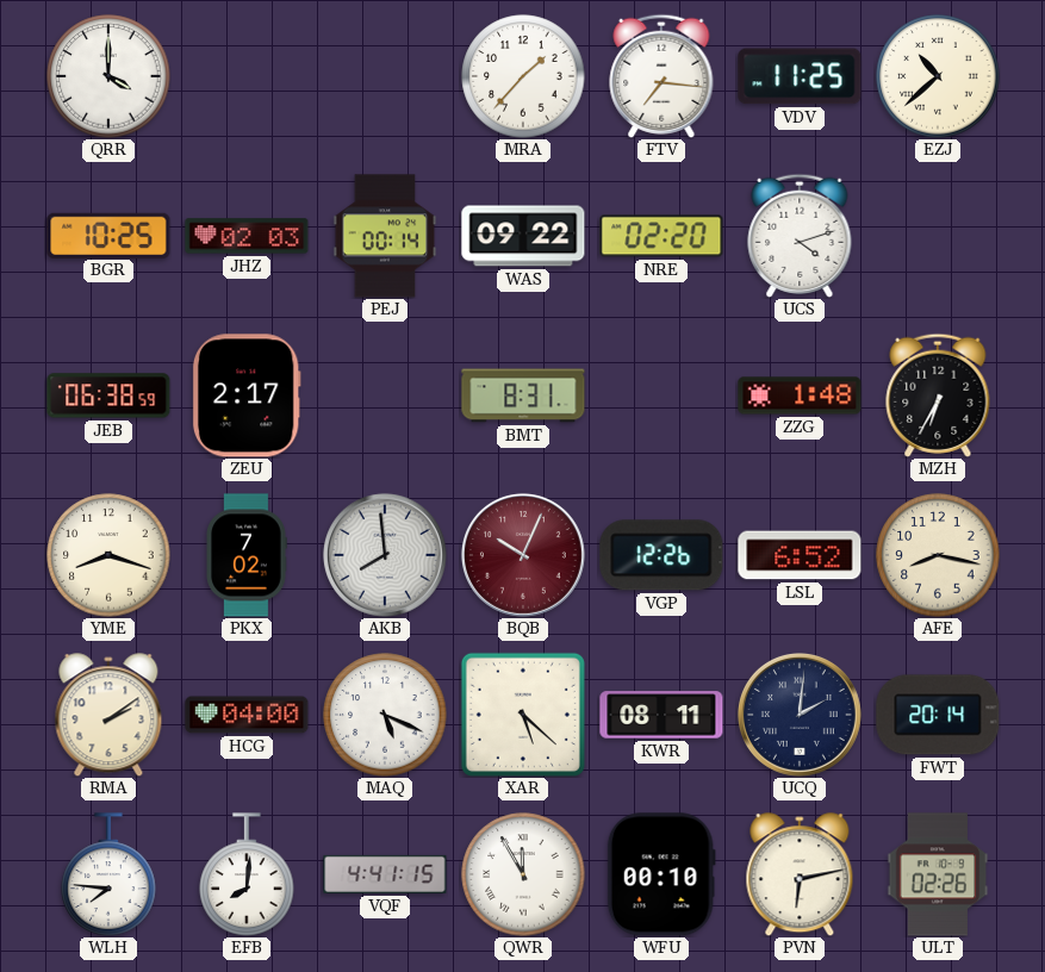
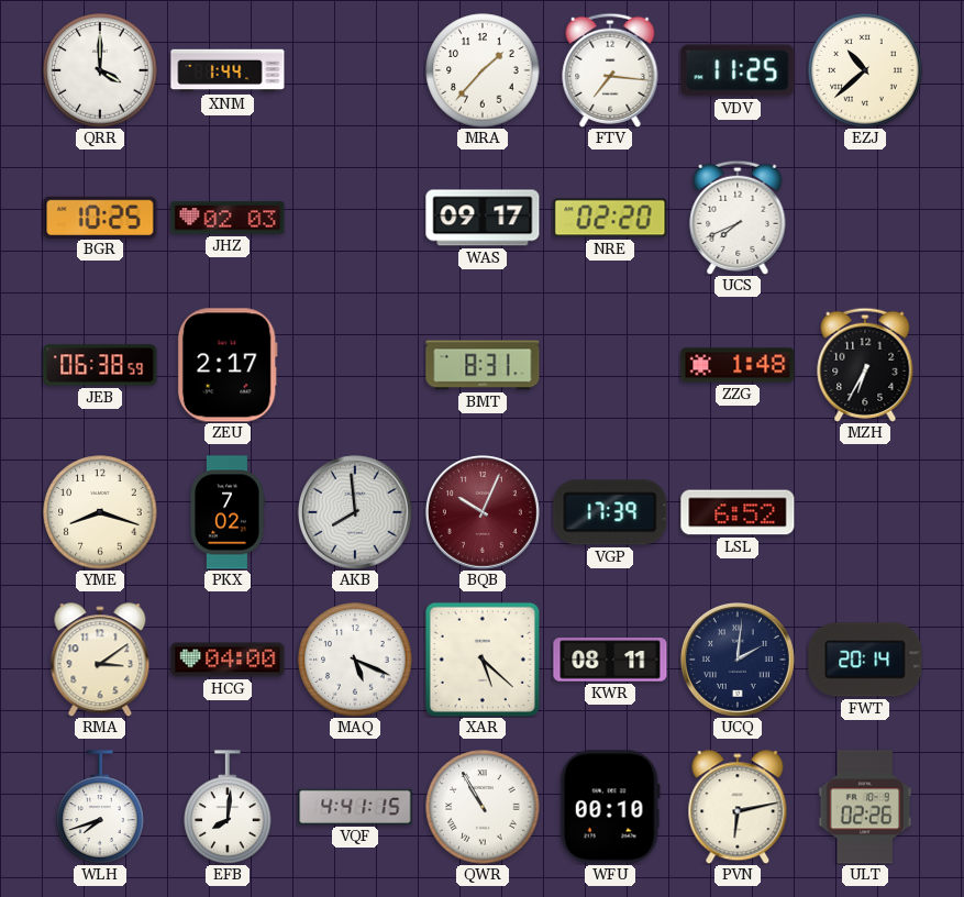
XNM: none -> 1:44 (228, 70)
PEJ: 00:14 -> none (385, 236)
WAS: 09:22 -> 09:17 (483, 218)
UCS: 4:12 -> 7:41 (738, 218)
VGP: 12:26 -> 17:39 (610, 512)
AFE: 8:17 -> none (938, 555)
RMA: 2:09 -> 3:09 (100, 660)
WLH: 7:46 -> 7:42 (100, 807)
QWR: 11:55 -> 10:55 (483, 807)
